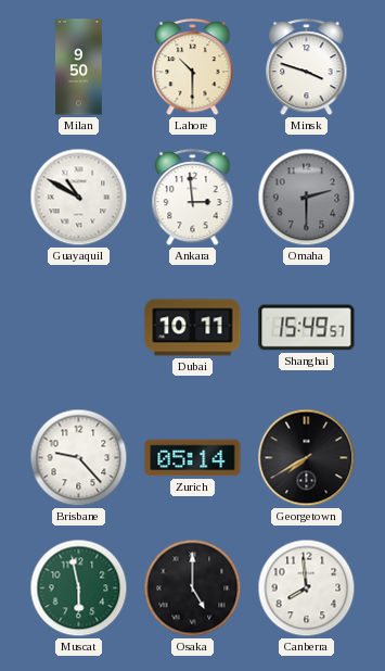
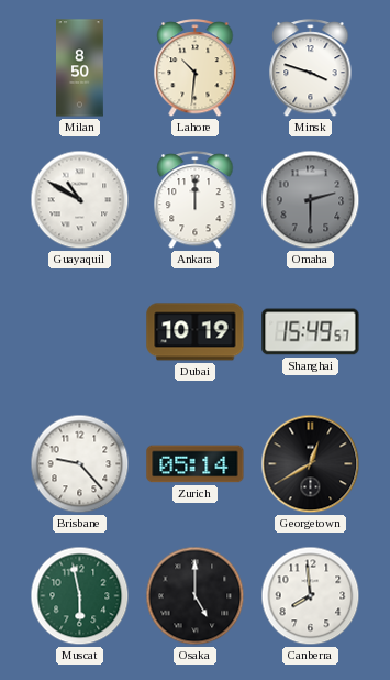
Milan: 9:50 -> 8:50 (80, 68)
Lahore: 10:30 -> 10:31 (196, 68)
Ankara: 2:59 -> 12:00 (196, 200)
Dubai: 10:11 -> 10:19 (196, 332)
Georgetown: 7:40 -> 12:40 (311, 464)
